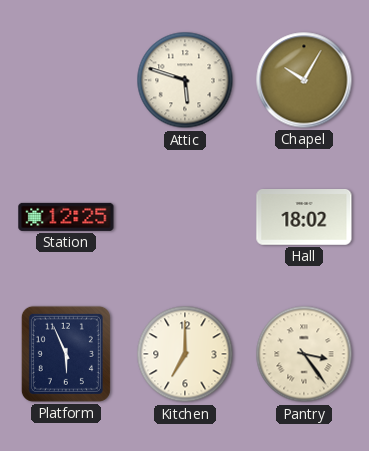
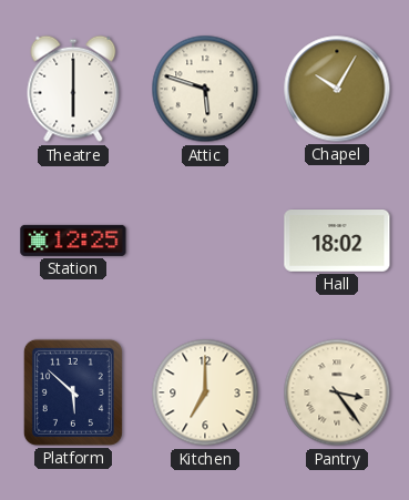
Theatre: none -> 6:00 (73, 89)
Platform: 5:56 -> 5:52 (73, 392)
